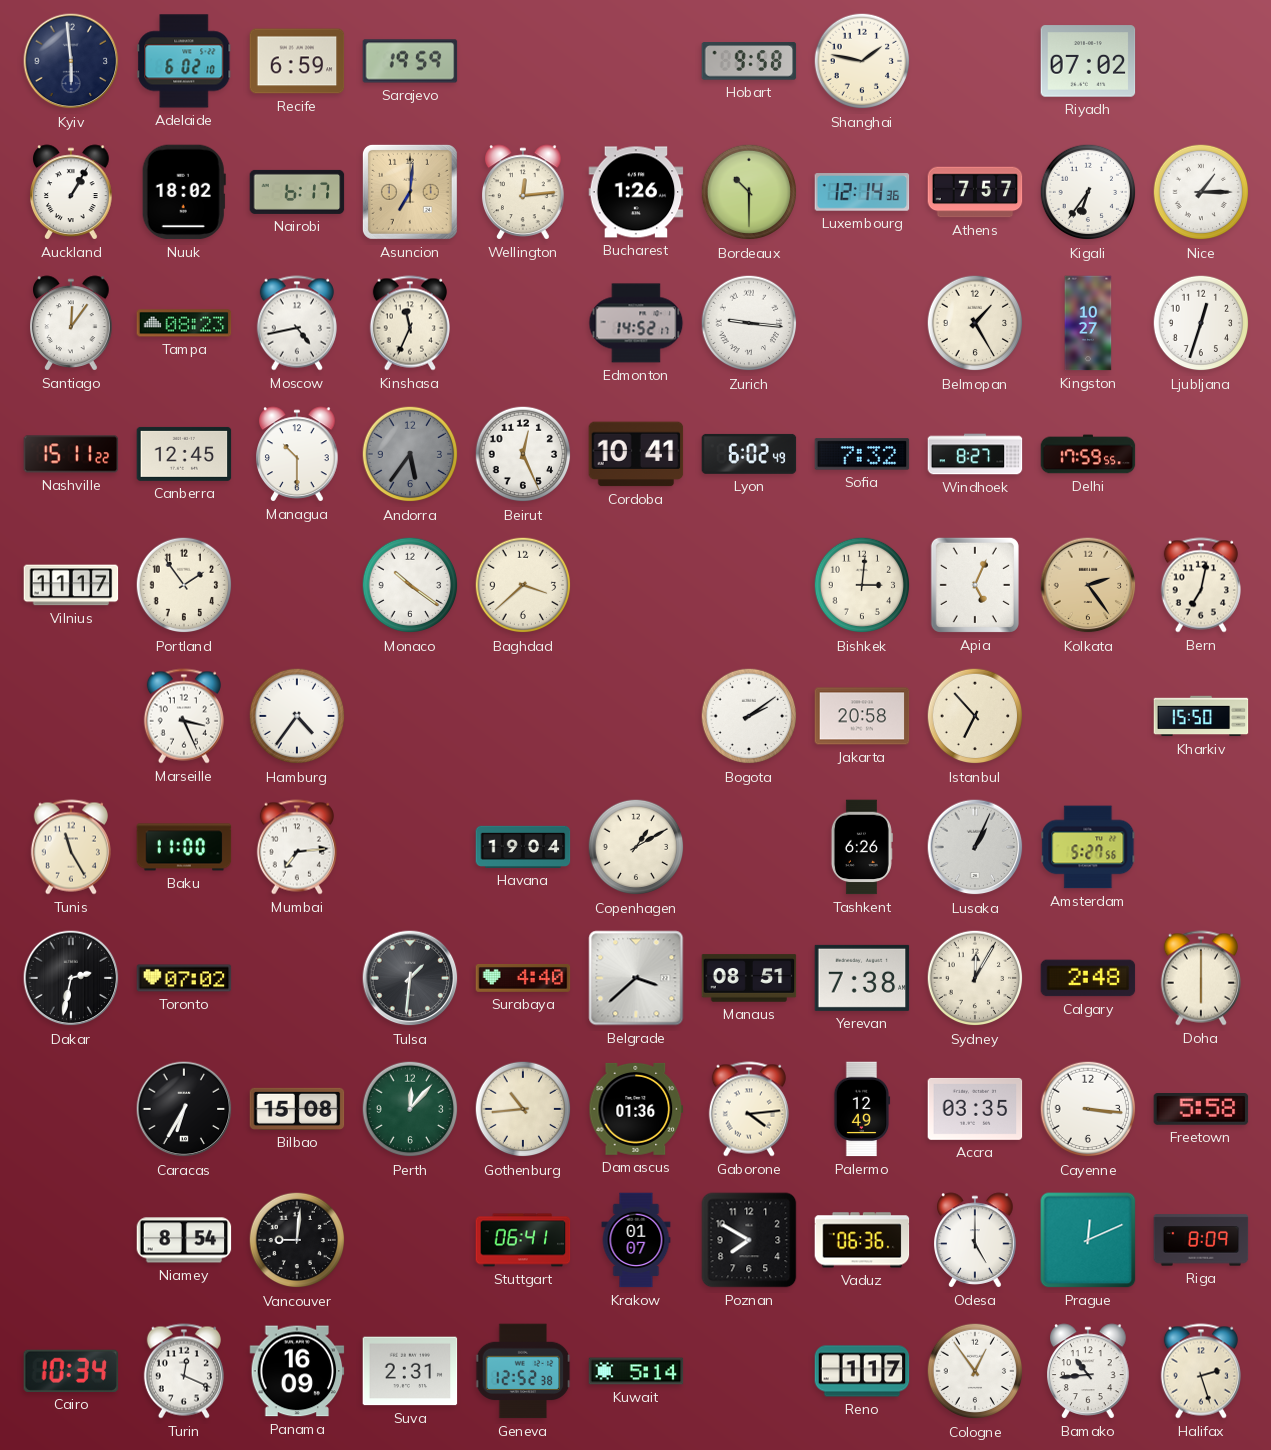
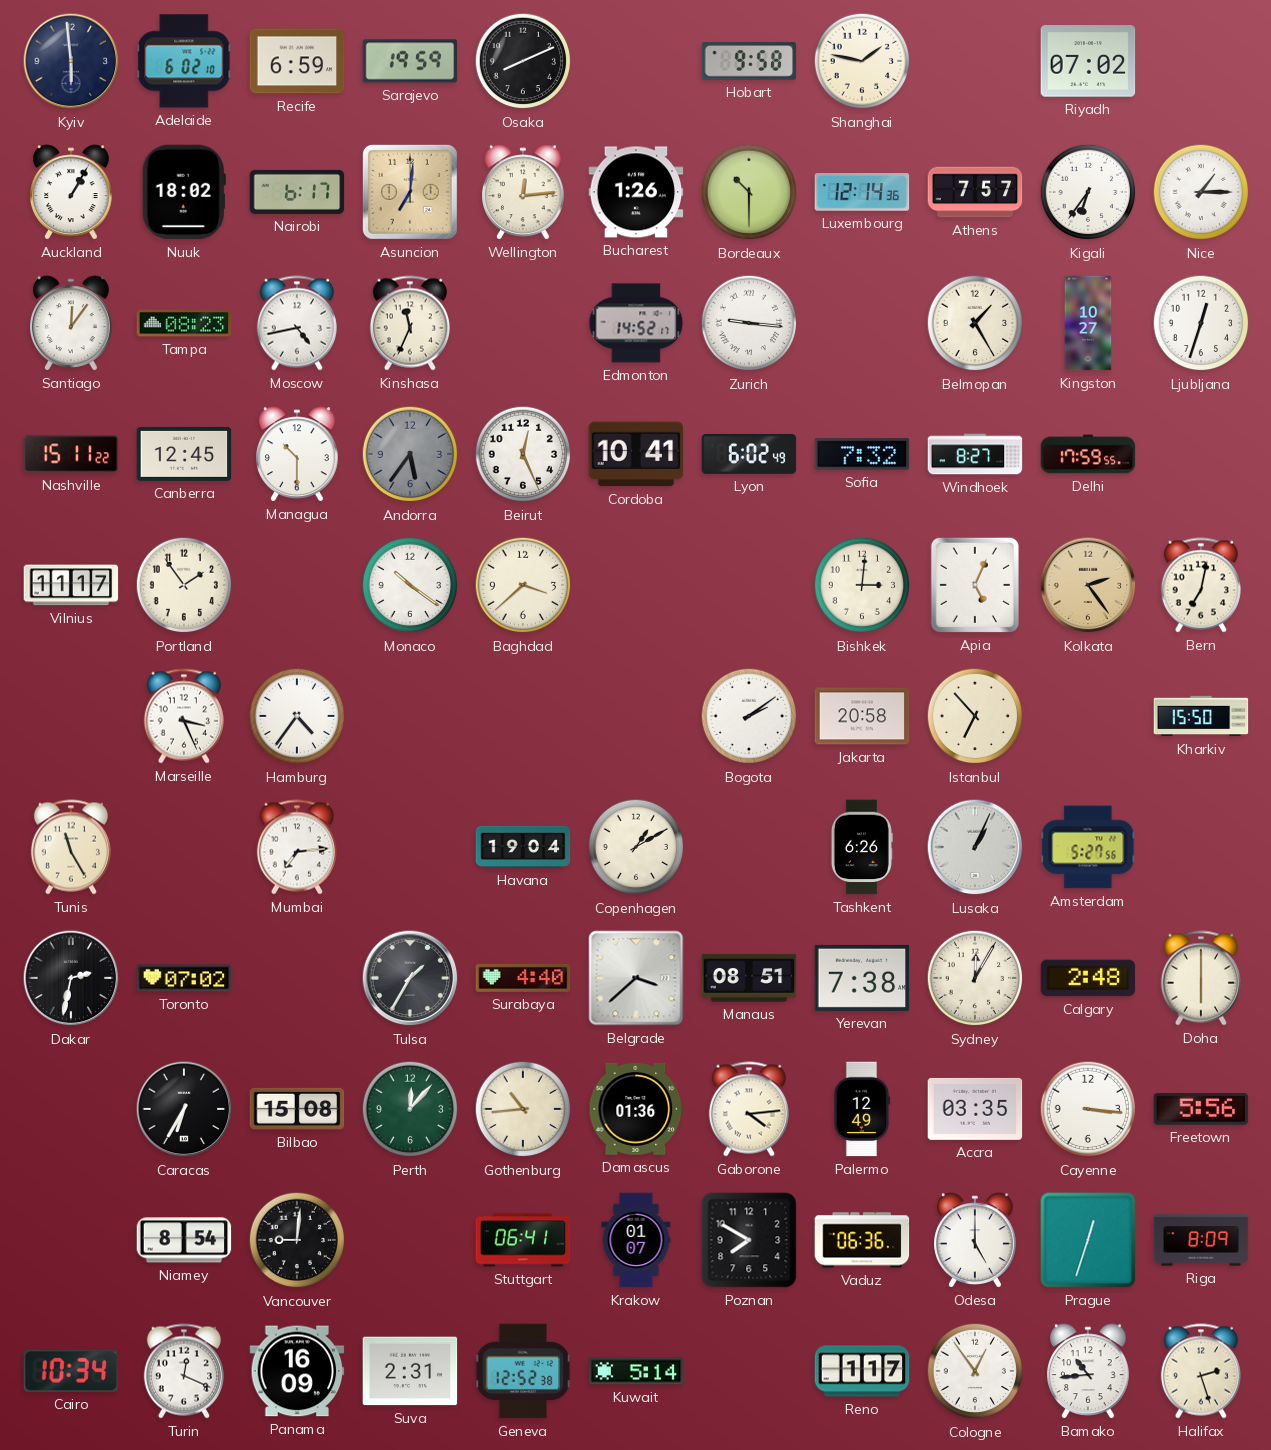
Osaka: none -> 8:11 (523, 61)
Baku: 11:00 -> none (184, 847)
Tulsa: 1:31 -> 1:35 (410, 978)
Freetown: 5:58 -> 5:56 (1201, 1110)
Prague: 12:11 -> 12:33 (1088, 1240)
